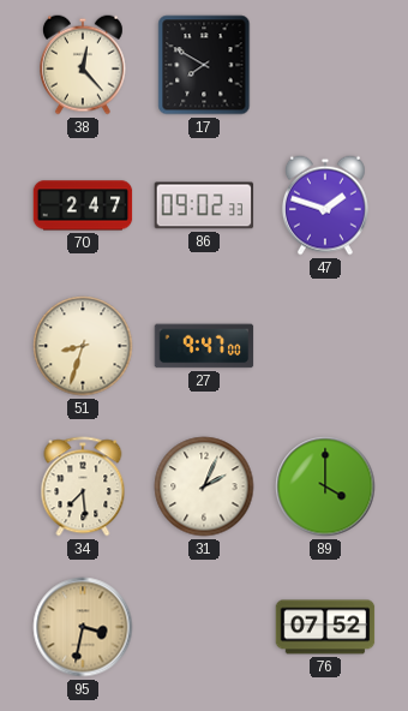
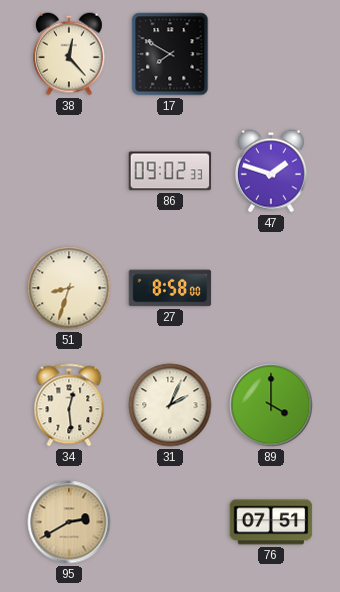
70: 2:47 -> none (83, 205)
27: 9:47 -> 8:58 (170, 288)
34: 7:29 -> 12:29 (69, 405)
95: 3:32 -> 2:40 (69, 522)
76: 07:52 -> 07:51 (271, 522)
